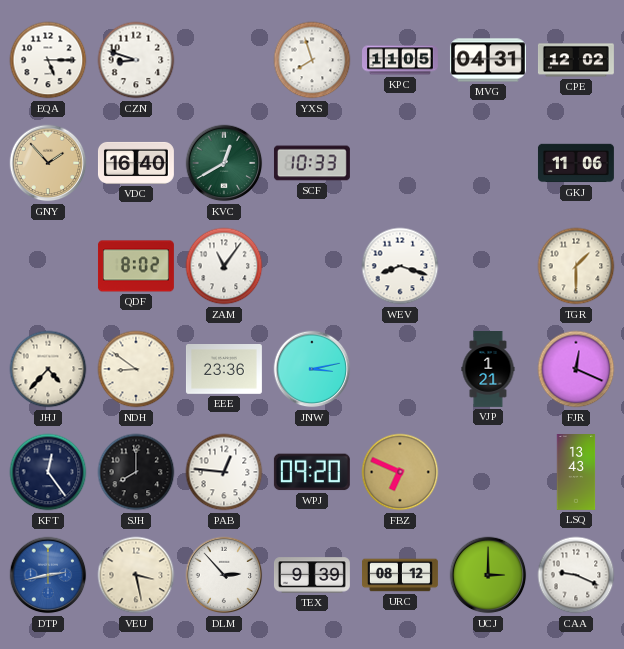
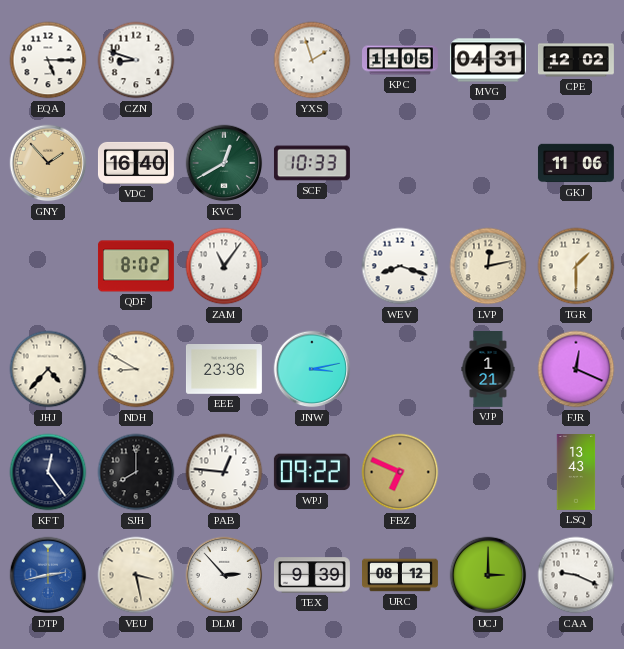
YXS: 7:57 -> 1:57 (312, 60)
LVP: none -> 12:13 (488, 266)
NDH: 8:51 -> 8:50 (136, 369)
WPJ: 09:20 -> 09:22 (312, 472)
